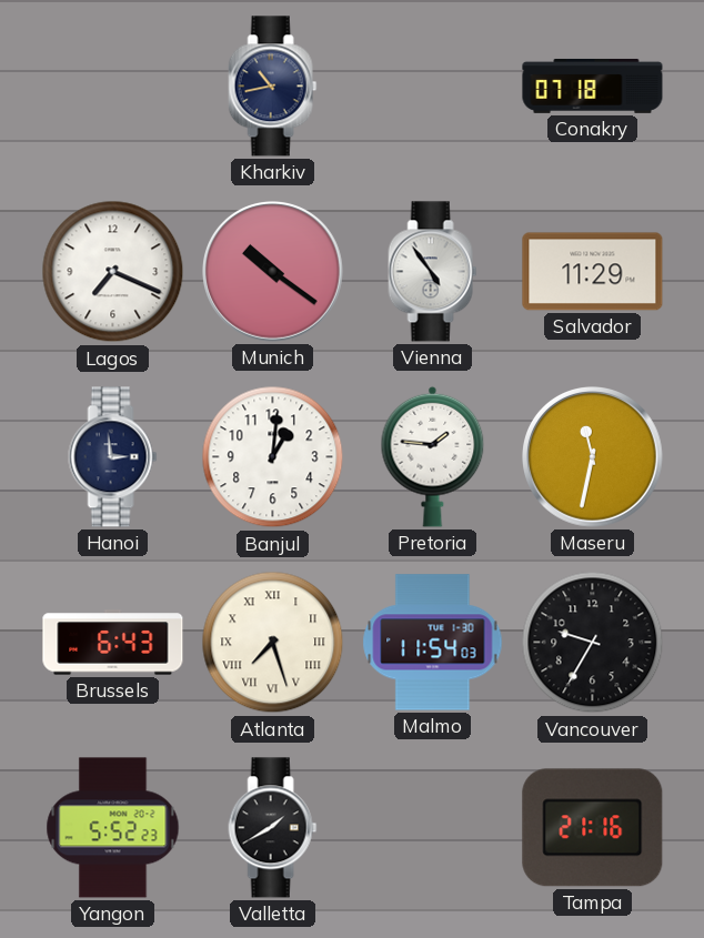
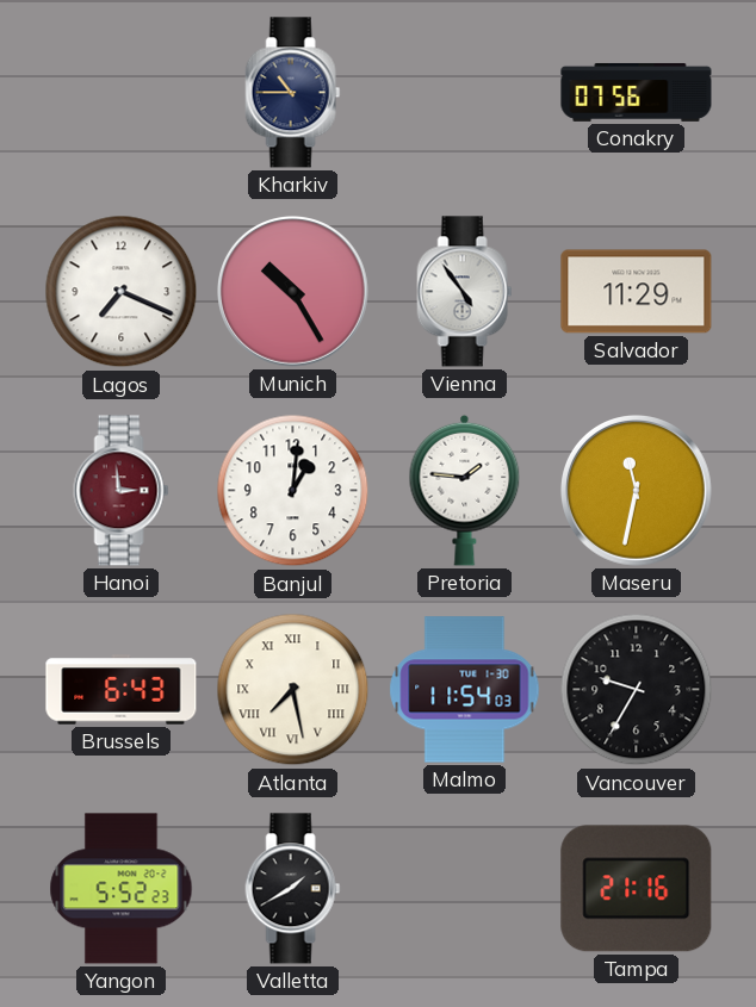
Kharkiv: 10:43 -> 10:45 (293, 93)
Conakry: 07:18 -> 07:56 (637, 93)
Munich: 10:21 -> 10:25 (293, 292)
Hanoi dial: navy -> burgundy (122, 491)
Atlanta: 7:27 -> 7:28 (293, 690)
